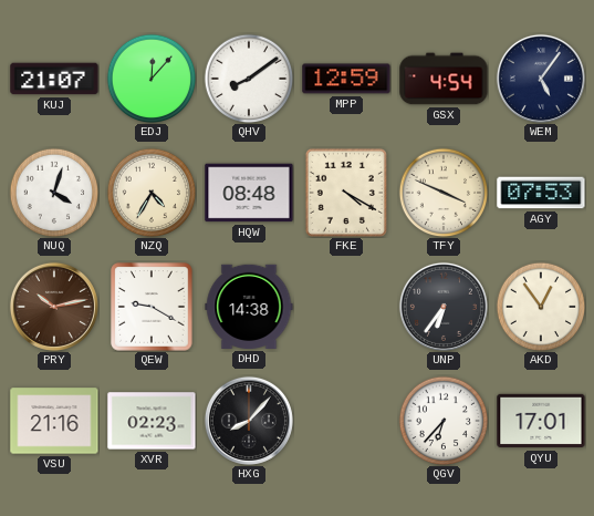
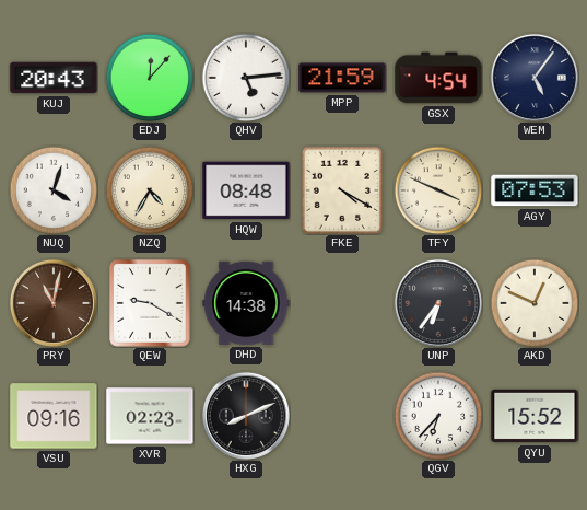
KUJ: 21:07 -> 20:43 (54, 78)
QHV: 8:09 -> 5:14 (246, 78)
MPP: 12:59 -> 21:59 (342, 78)
PRY: 10:13 -> 11:02 (54, 303)
AKD: 12:54 -> 12:49 (535, 303)
VSU: 21:16 -> 09:16 (54, 416)
HXG: 8:07 -> 8:11 (246, 416)
QYU: 17:01 -> 15:52 (535, 416)
